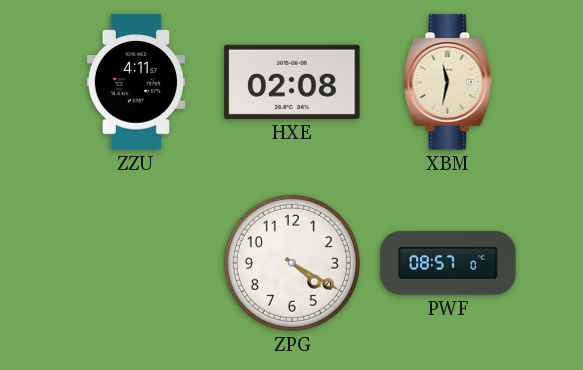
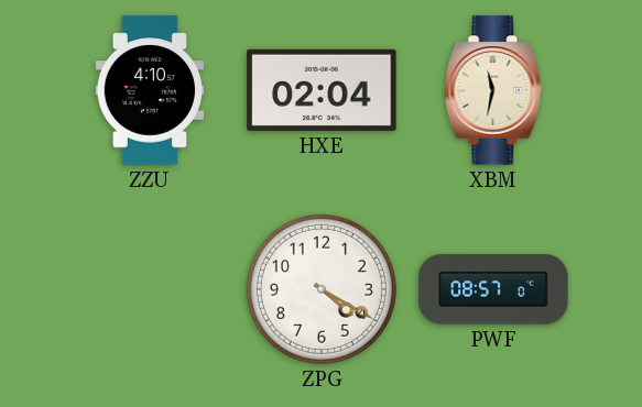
ZZU: 4:11 -> 4:10 (150, 90)
HXE: 02:08 -> 02:04 (322, 90)
